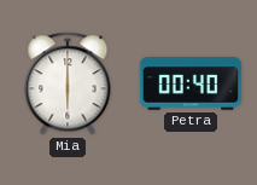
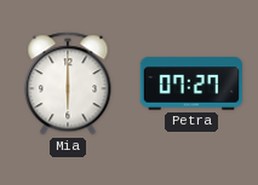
Petra: 00:40 -> 07:27 (190, 83)
